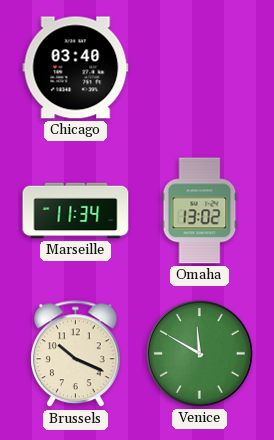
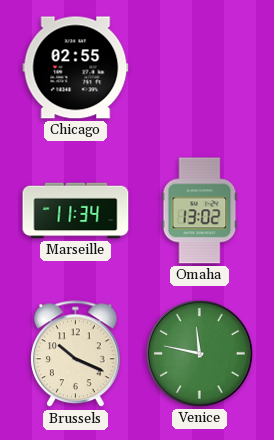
Chicago: 03:40 -> 02:55 (76, 68)
Venice: 11:50 -> 11:47 (200, 354)
